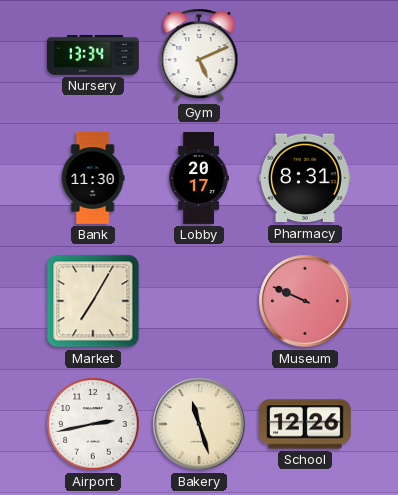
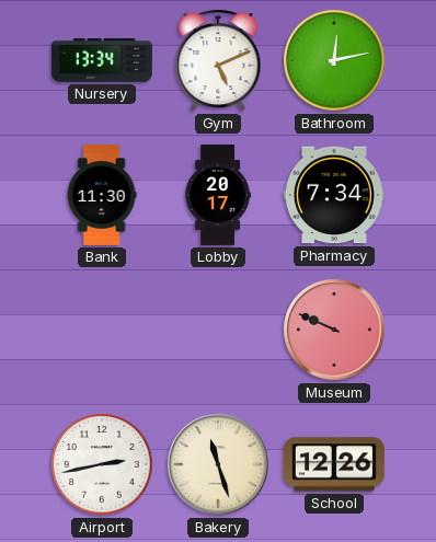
Bathroom: none -> 12:13 (334, 60)
Pharmacy: 8:31 -> 7:34 (334, 195)
Market: 7:05 -> none (93, 301)
